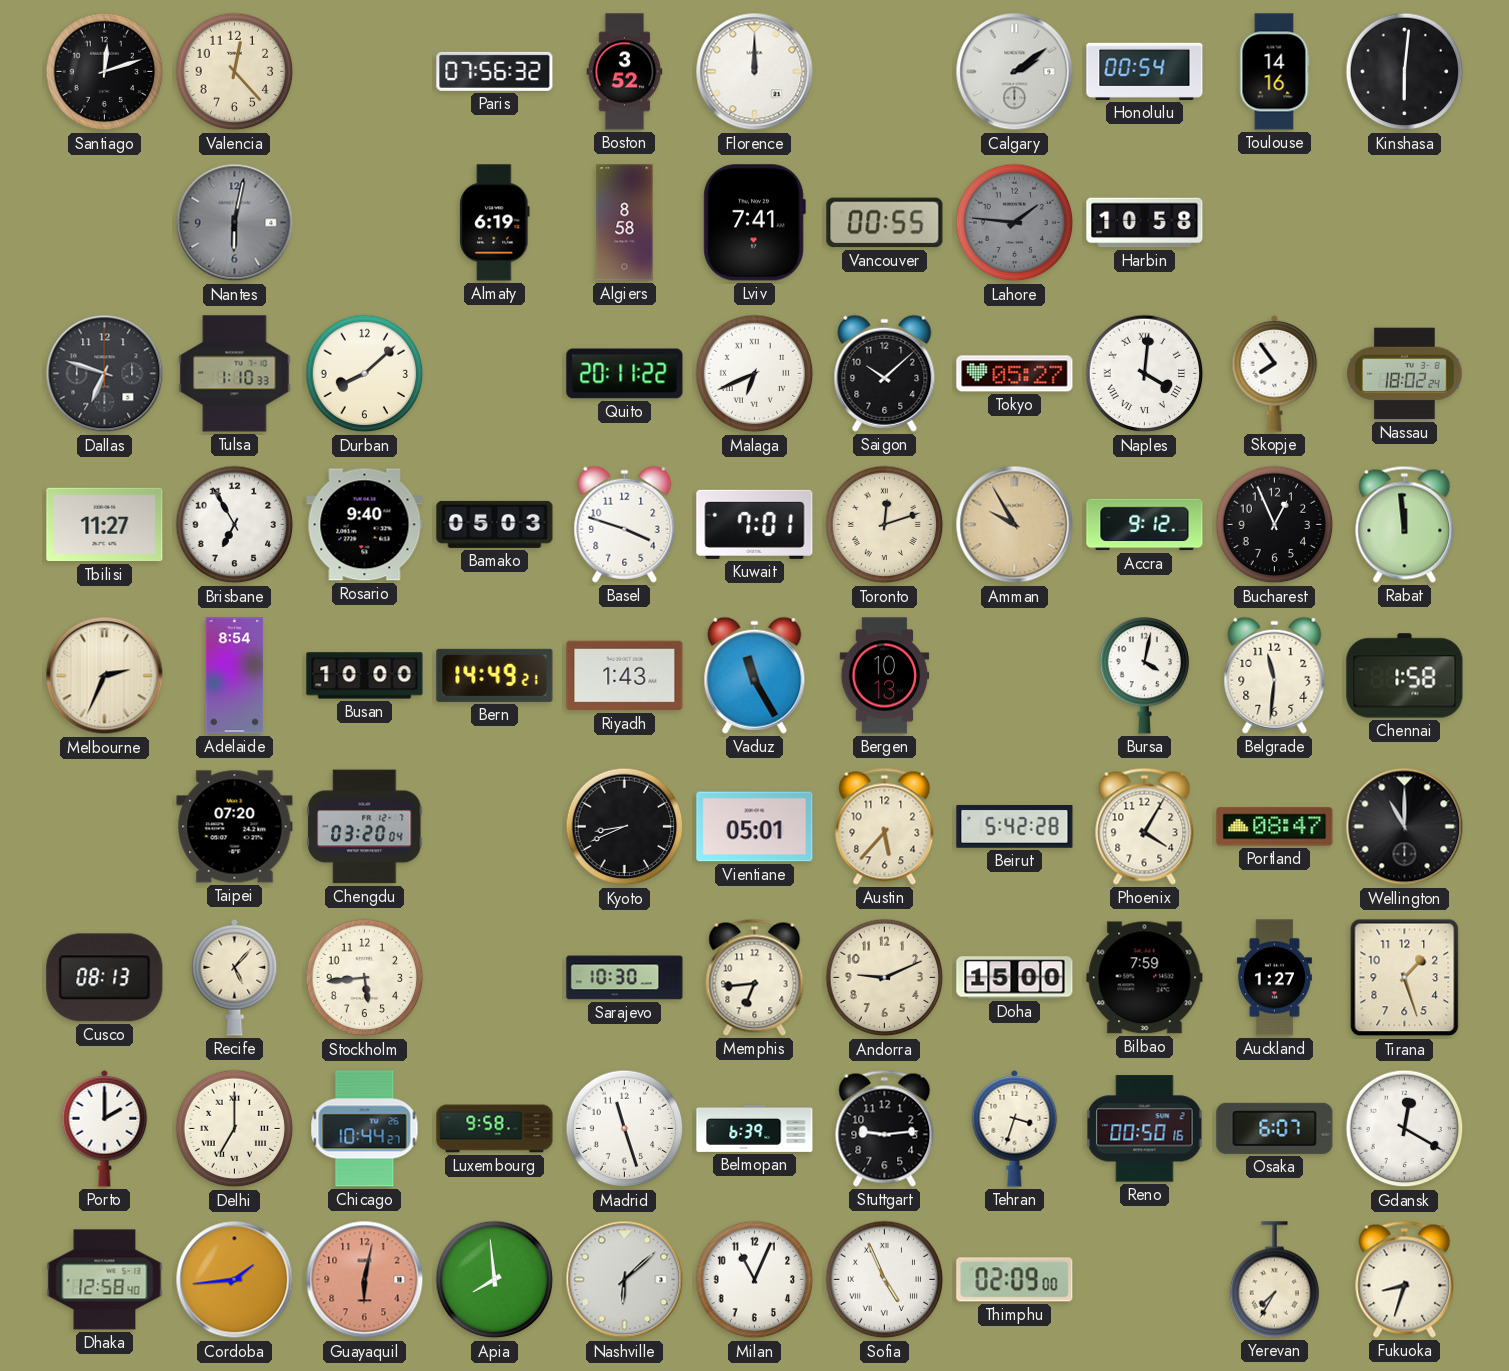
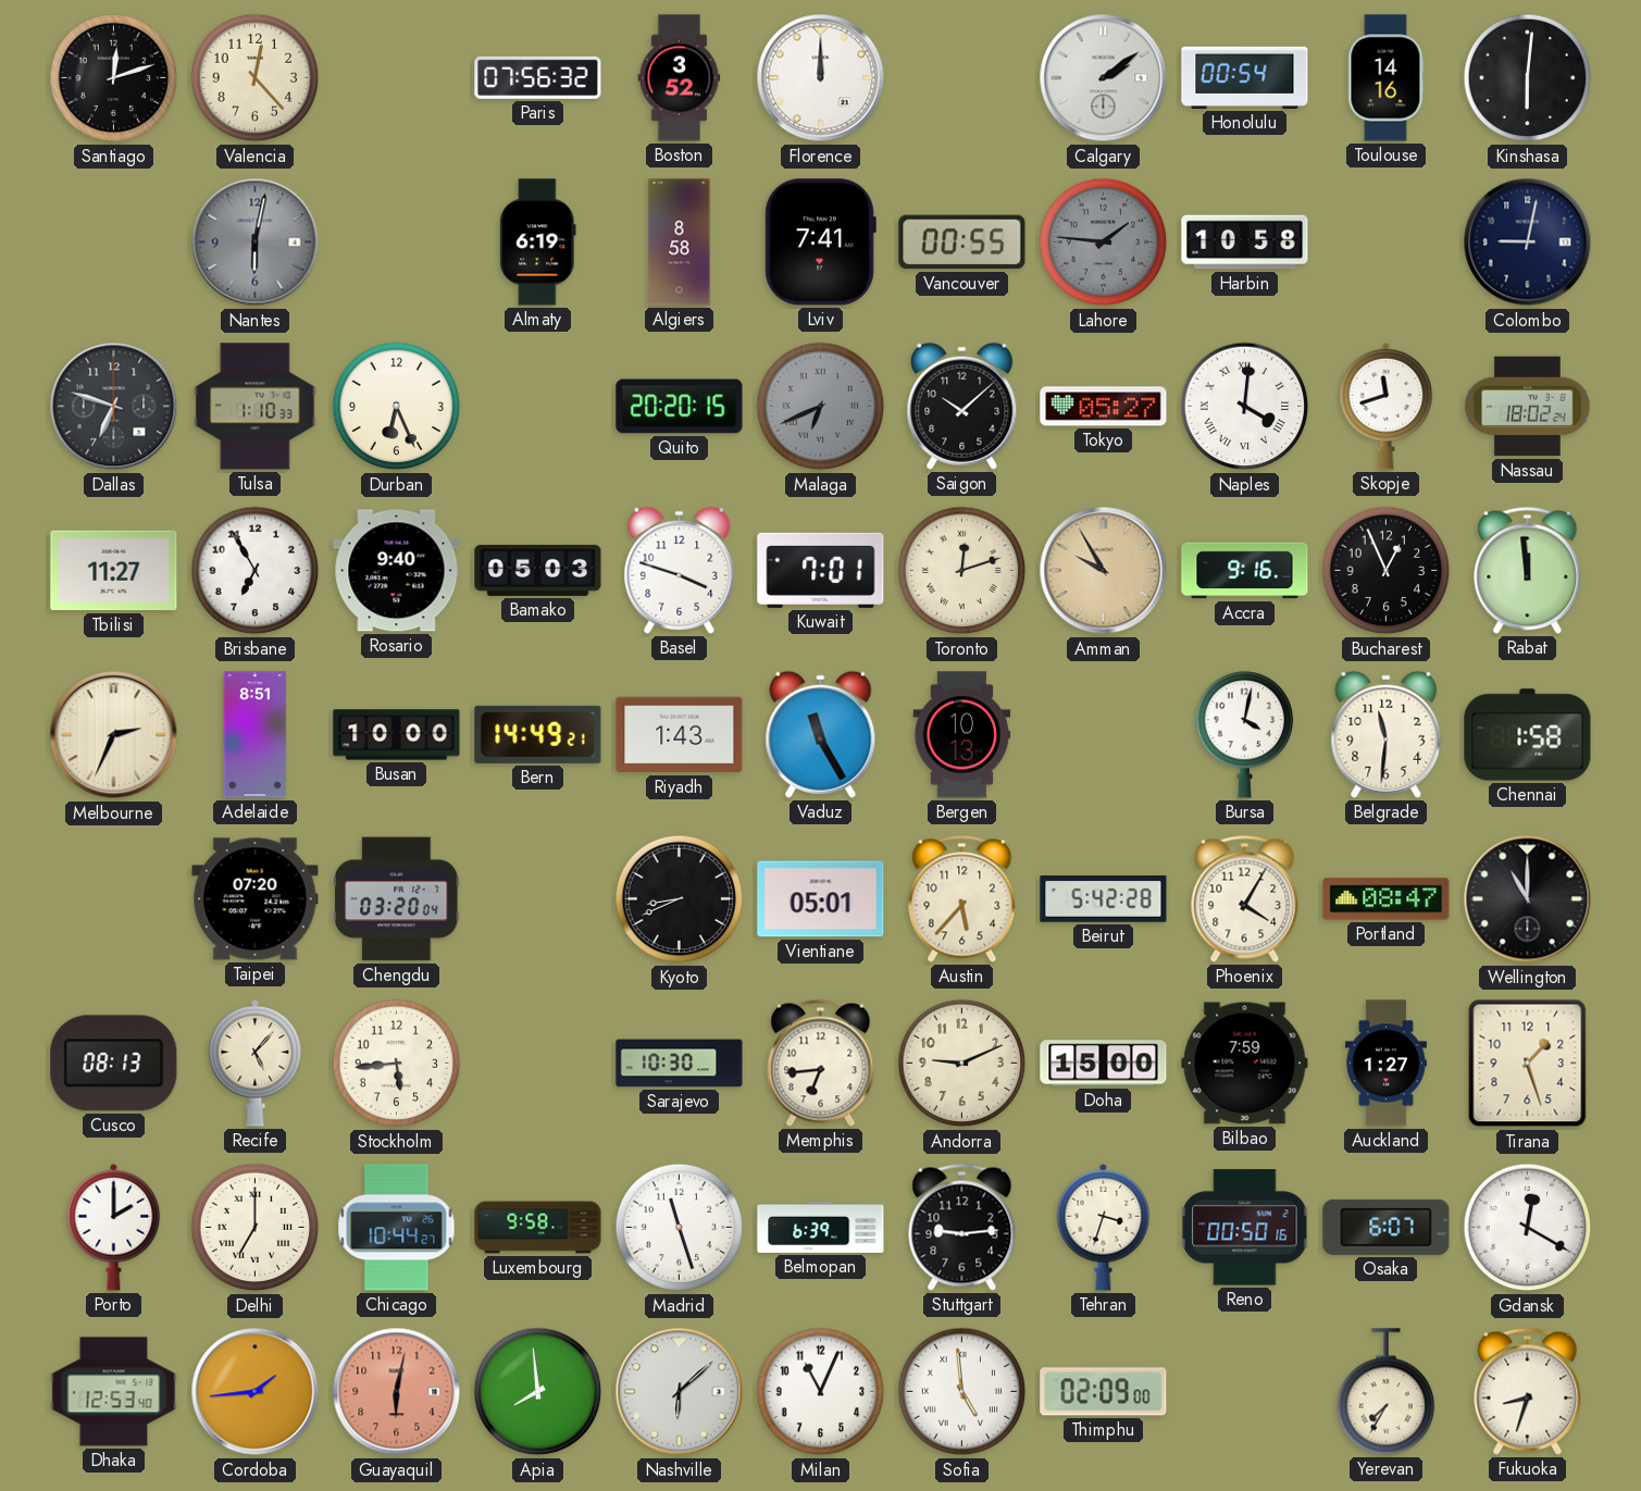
Colombo: none -> 9:02 (1528, 243)
Durban: 8:08 -> 6:26 (397, 407)
Quito: 20:11 -> 20:20 (680, 407)
Malaga dial: white -> grey (821, 407)
Skopje: 7:54 -> 11:42 (1387, 406)
Accra: 9:12 -> 9:16 (1245, 571)
Adelaide: 8:54 -> 8:51 (256, 735)
Dhaka: 12:58 -> 12:53 (114, 1392)
Sofia: 4:56 -> 4:59 (962, 1392)
